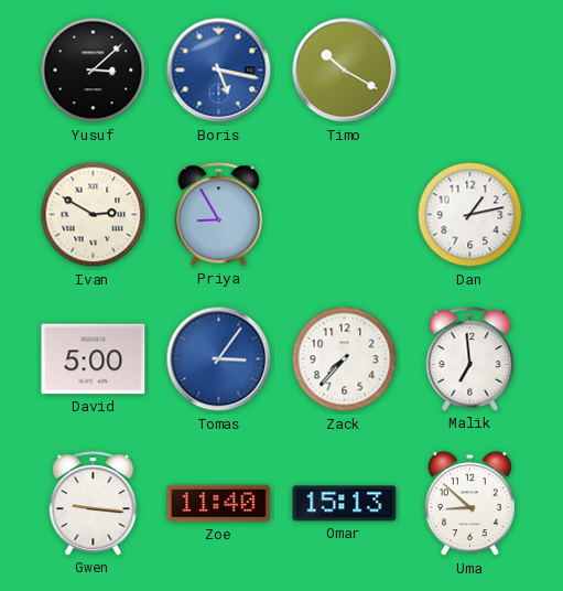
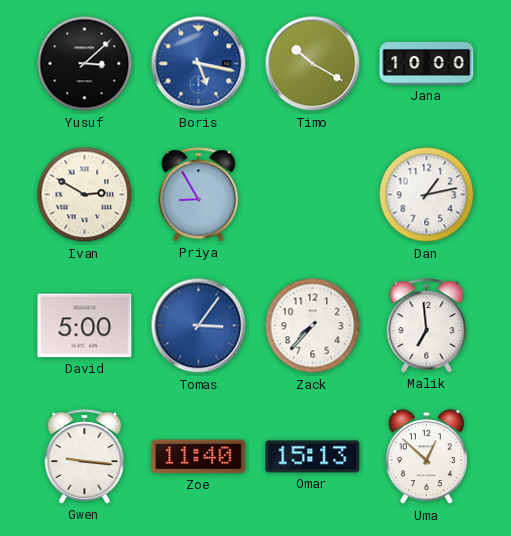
Jana: none -> 10:00 (427, 63)
Uma: 8:52 -> 12:52 (426, 457)
